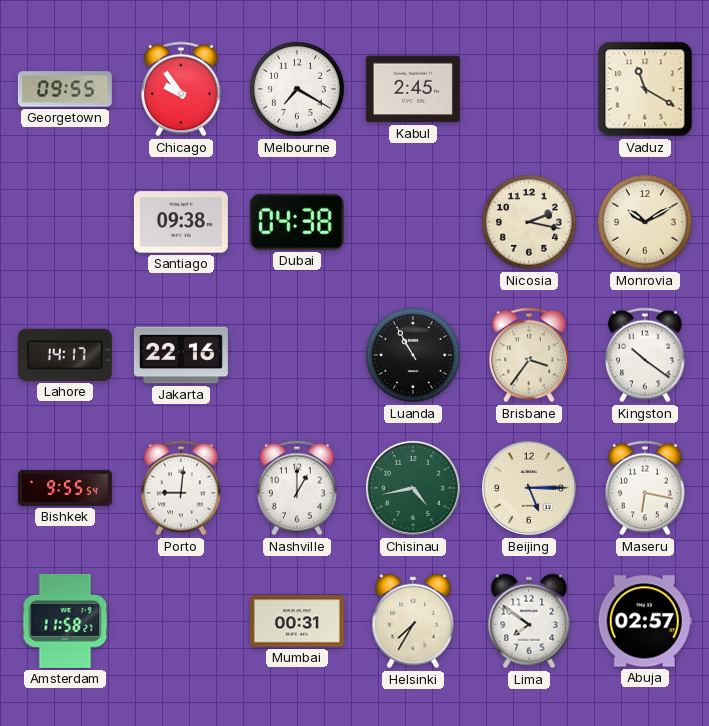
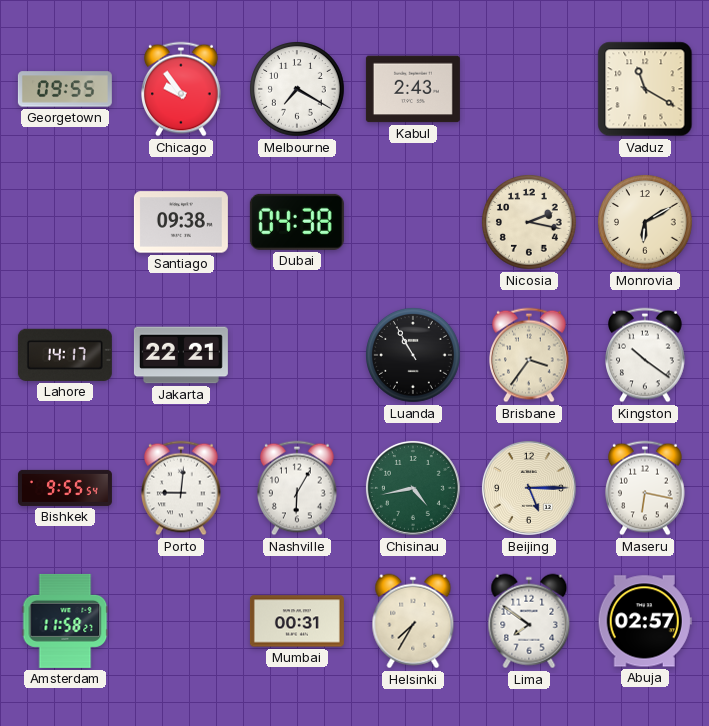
Kabul: 2:45 -> 2:43 (413, 89)
Monrovia: 10:10 -> 6:10 (646, 223)
Jakarta: 22:16 -> 22:21 (181, 355)
Nashville: 1:00 -> 6:05 (298, 488)
